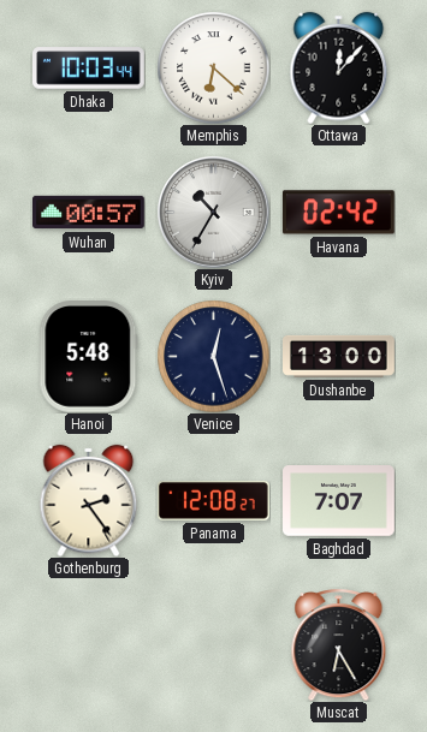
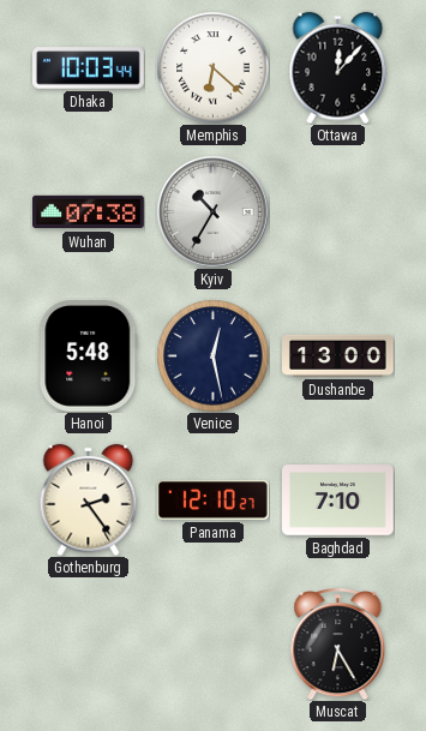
Wuhan: 00:57 -> 07:38 (89, 212)
Havana: 02:42 -> none (338, 213)
Venice: 12:27 -> 12:28 (212, 355)
Panama: 12:08 -> 12:10 (212, 501)
Baghdad: 7:07 -> 7:10 (338, 501)
